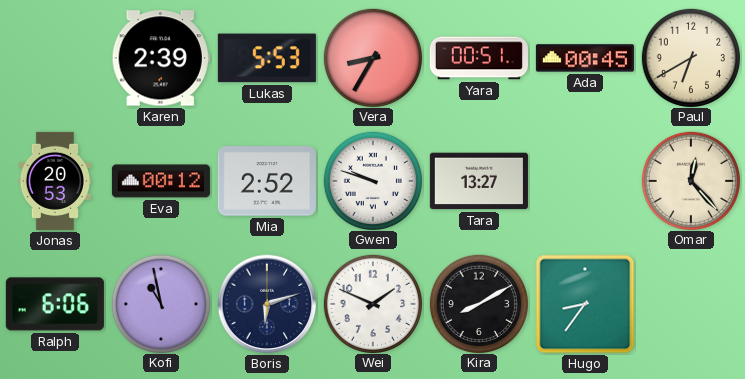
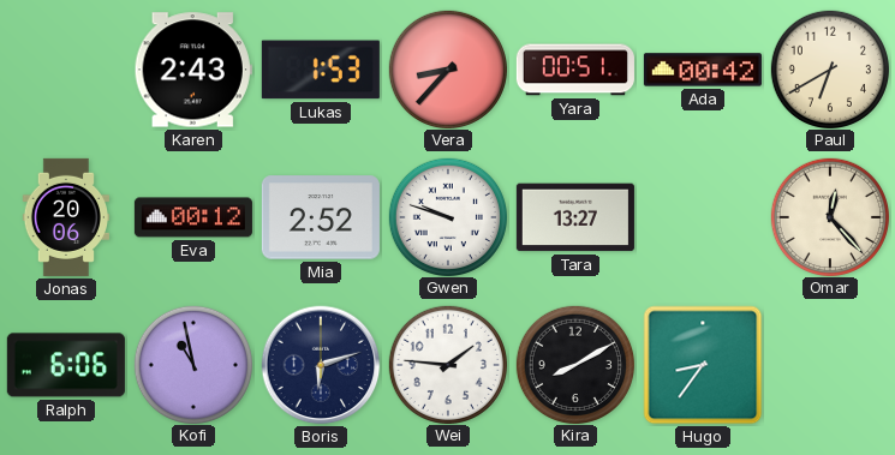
Karen: 2:39 -> 2:43 (193, 70)
Lukas: 5:53 -> 1:53 (321, 70)
Vera: 8:35 -> 8:37 (447, 68)
Ada: 00:45 -> 00:42 (703, 70)
Jonas: 20:53 -> 20:06 (65, 217)
Wei: 1:49 -> 1:46 (447, 364)
